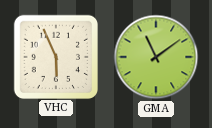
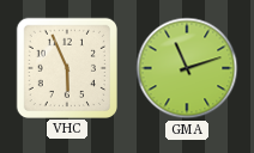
GMA: 11:09 -> 11:12 (187, 68)
